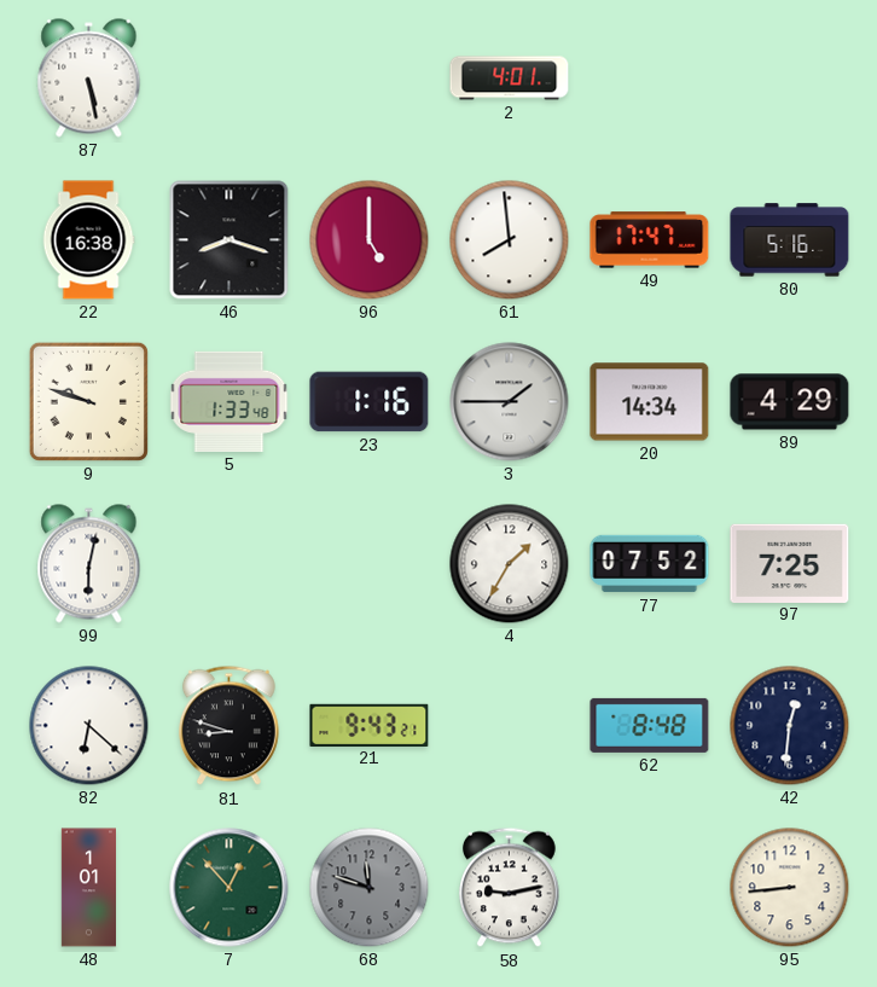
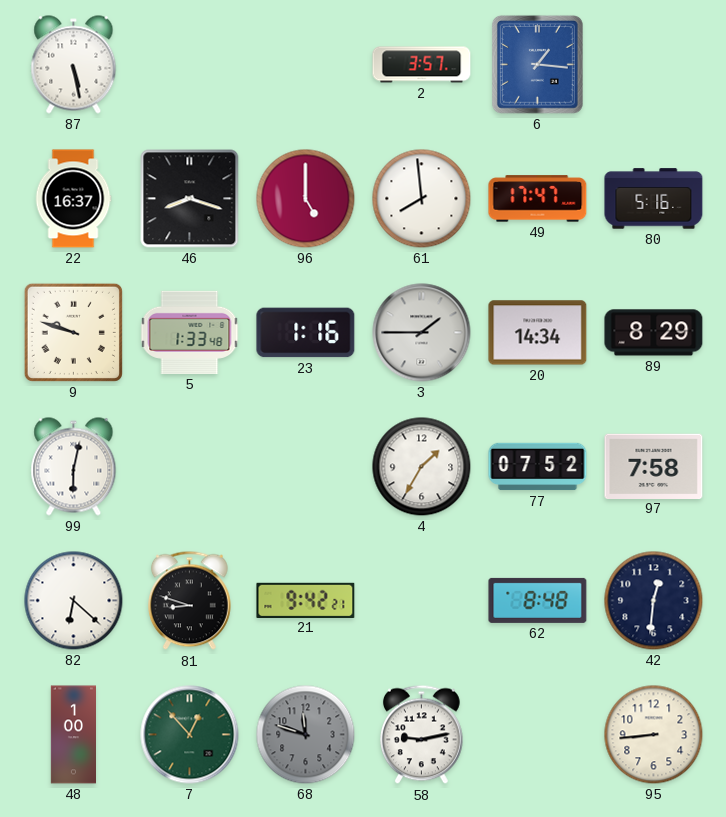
2: 4:01 -> 3:57 (422, 65)
6: none -> 1:16 (537, 64)
22: 16:38 -> 16:37 (73, 199)
89: 4:29 -> 8:29 (654, 333)
97: 7:25 -> 7:58 (654, 466)
21: 9:43 -> 9:42 (306, 600)
48: 1:01 -> 1:00 (74, 735)
